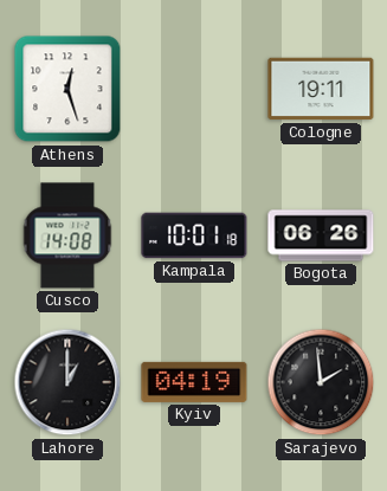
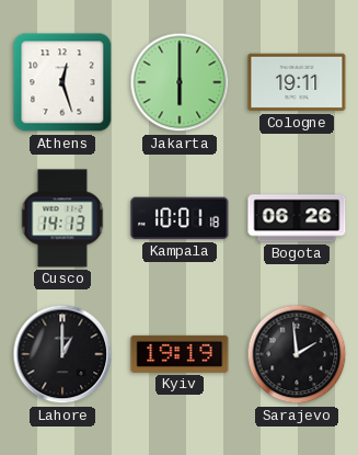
Jakarta: none -> 6:00 (180, 82)
Cusco: 14:08 -> 14:13 (62, 218)
Kyiv: 04:19 -> 19:19 (180, 354)
